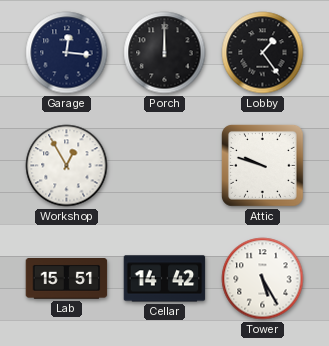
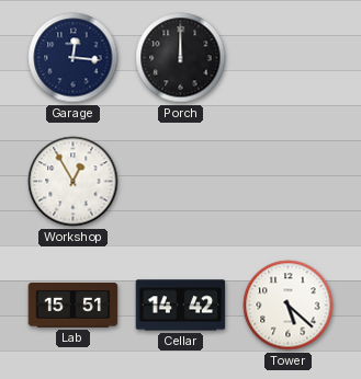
Lobby: 1:24 -> none (263, 53)
Attic: 9:48 -> none (262, 165)
Tower: 5:25 -> 5:22 (289, 306)
